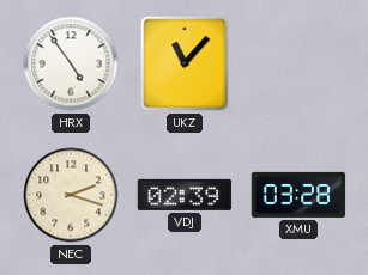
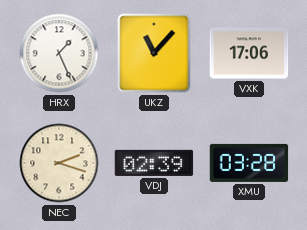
HRX: 4:54 -> 1:26 (59, 53)
VXK: none -> 17:06 (249, 53)
